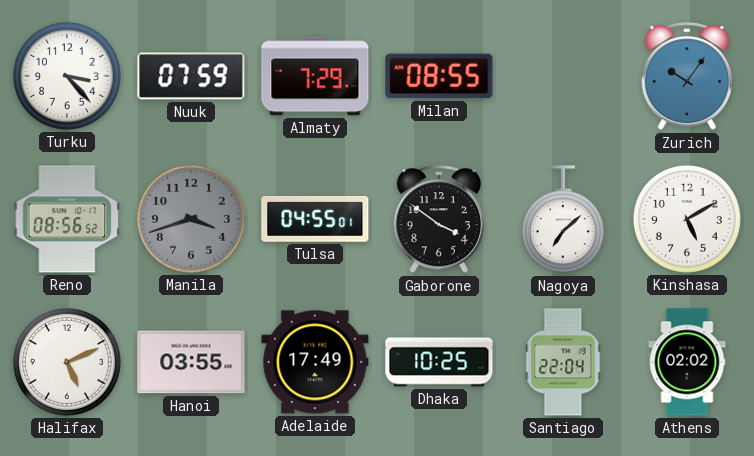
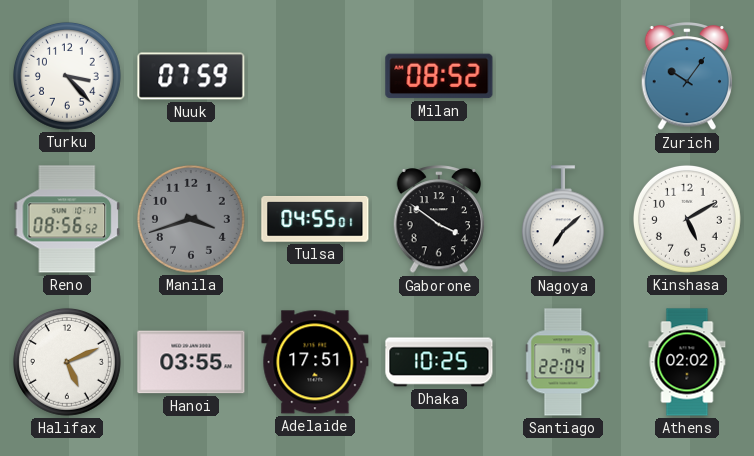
Almaty: 7:29 -> none (315, 76)
Milan: 08:55 -> 08:52 (439, 76)
Adelaide: 17:49 -> 17:51 (315, 362)
